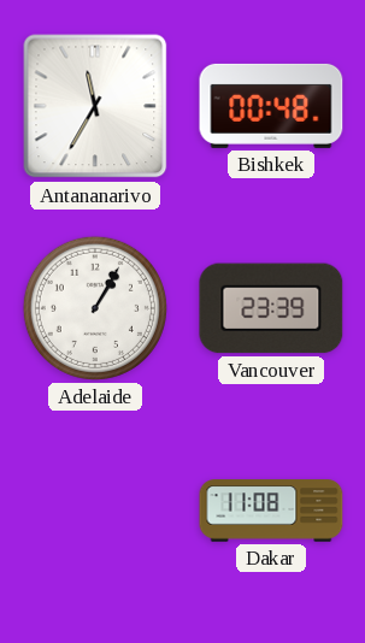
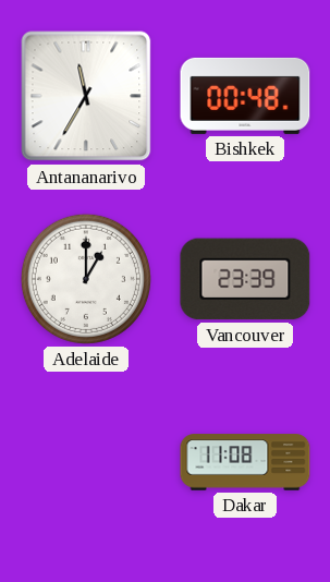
Adelaide: 1:05 -> 1:00 (86, 279)
